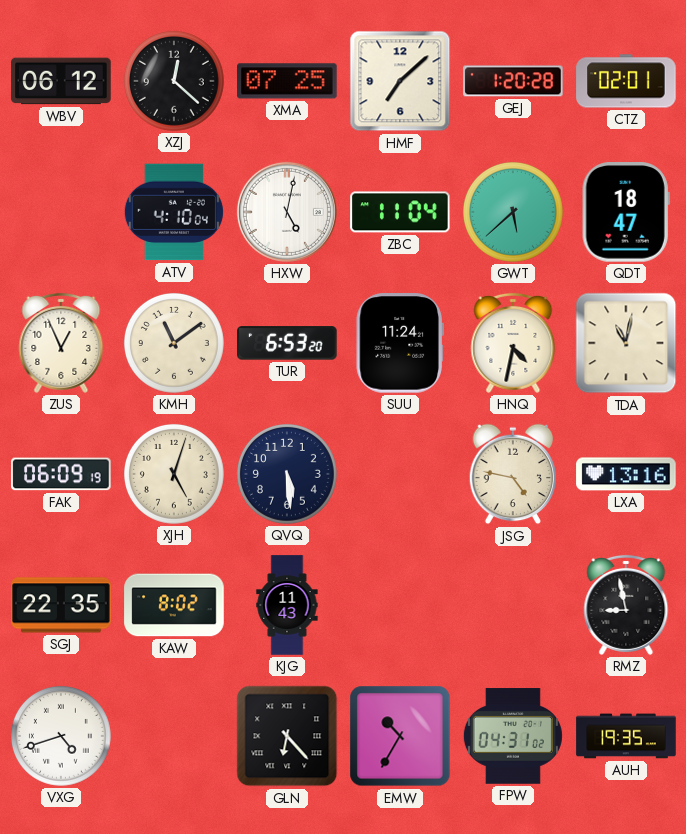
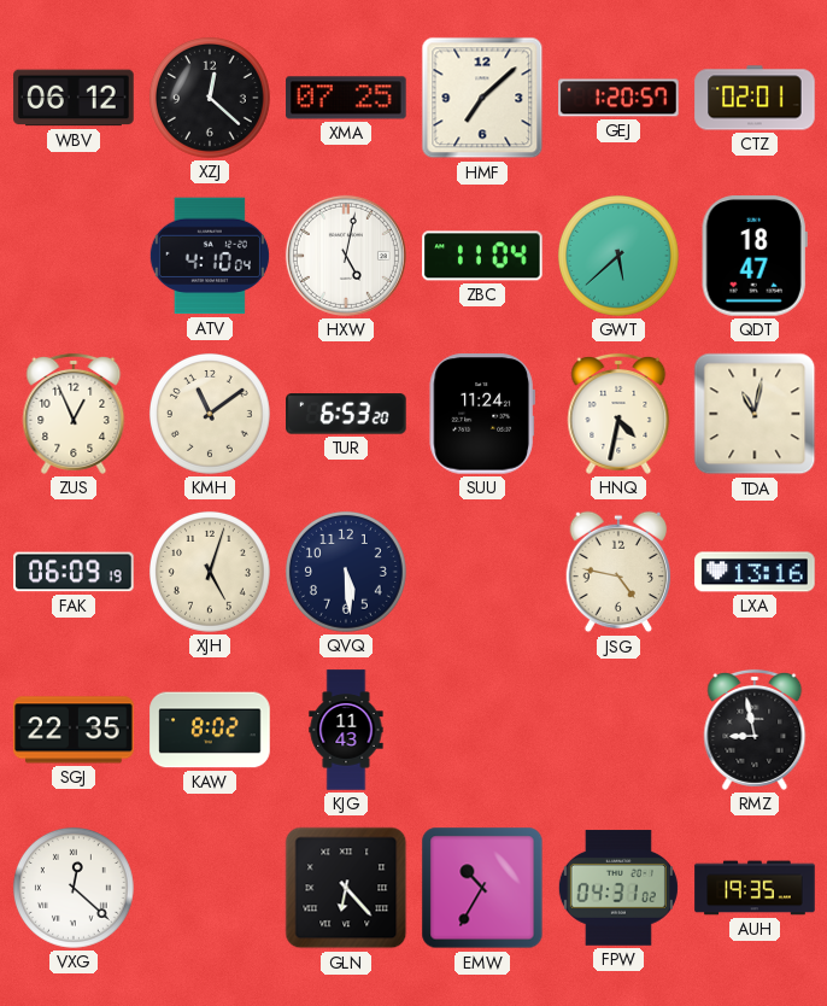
GEJ: 1:20:28 -> 1:20:57 (618, 98)
VXG: 4:42 -> 12:22 (74, 888)
